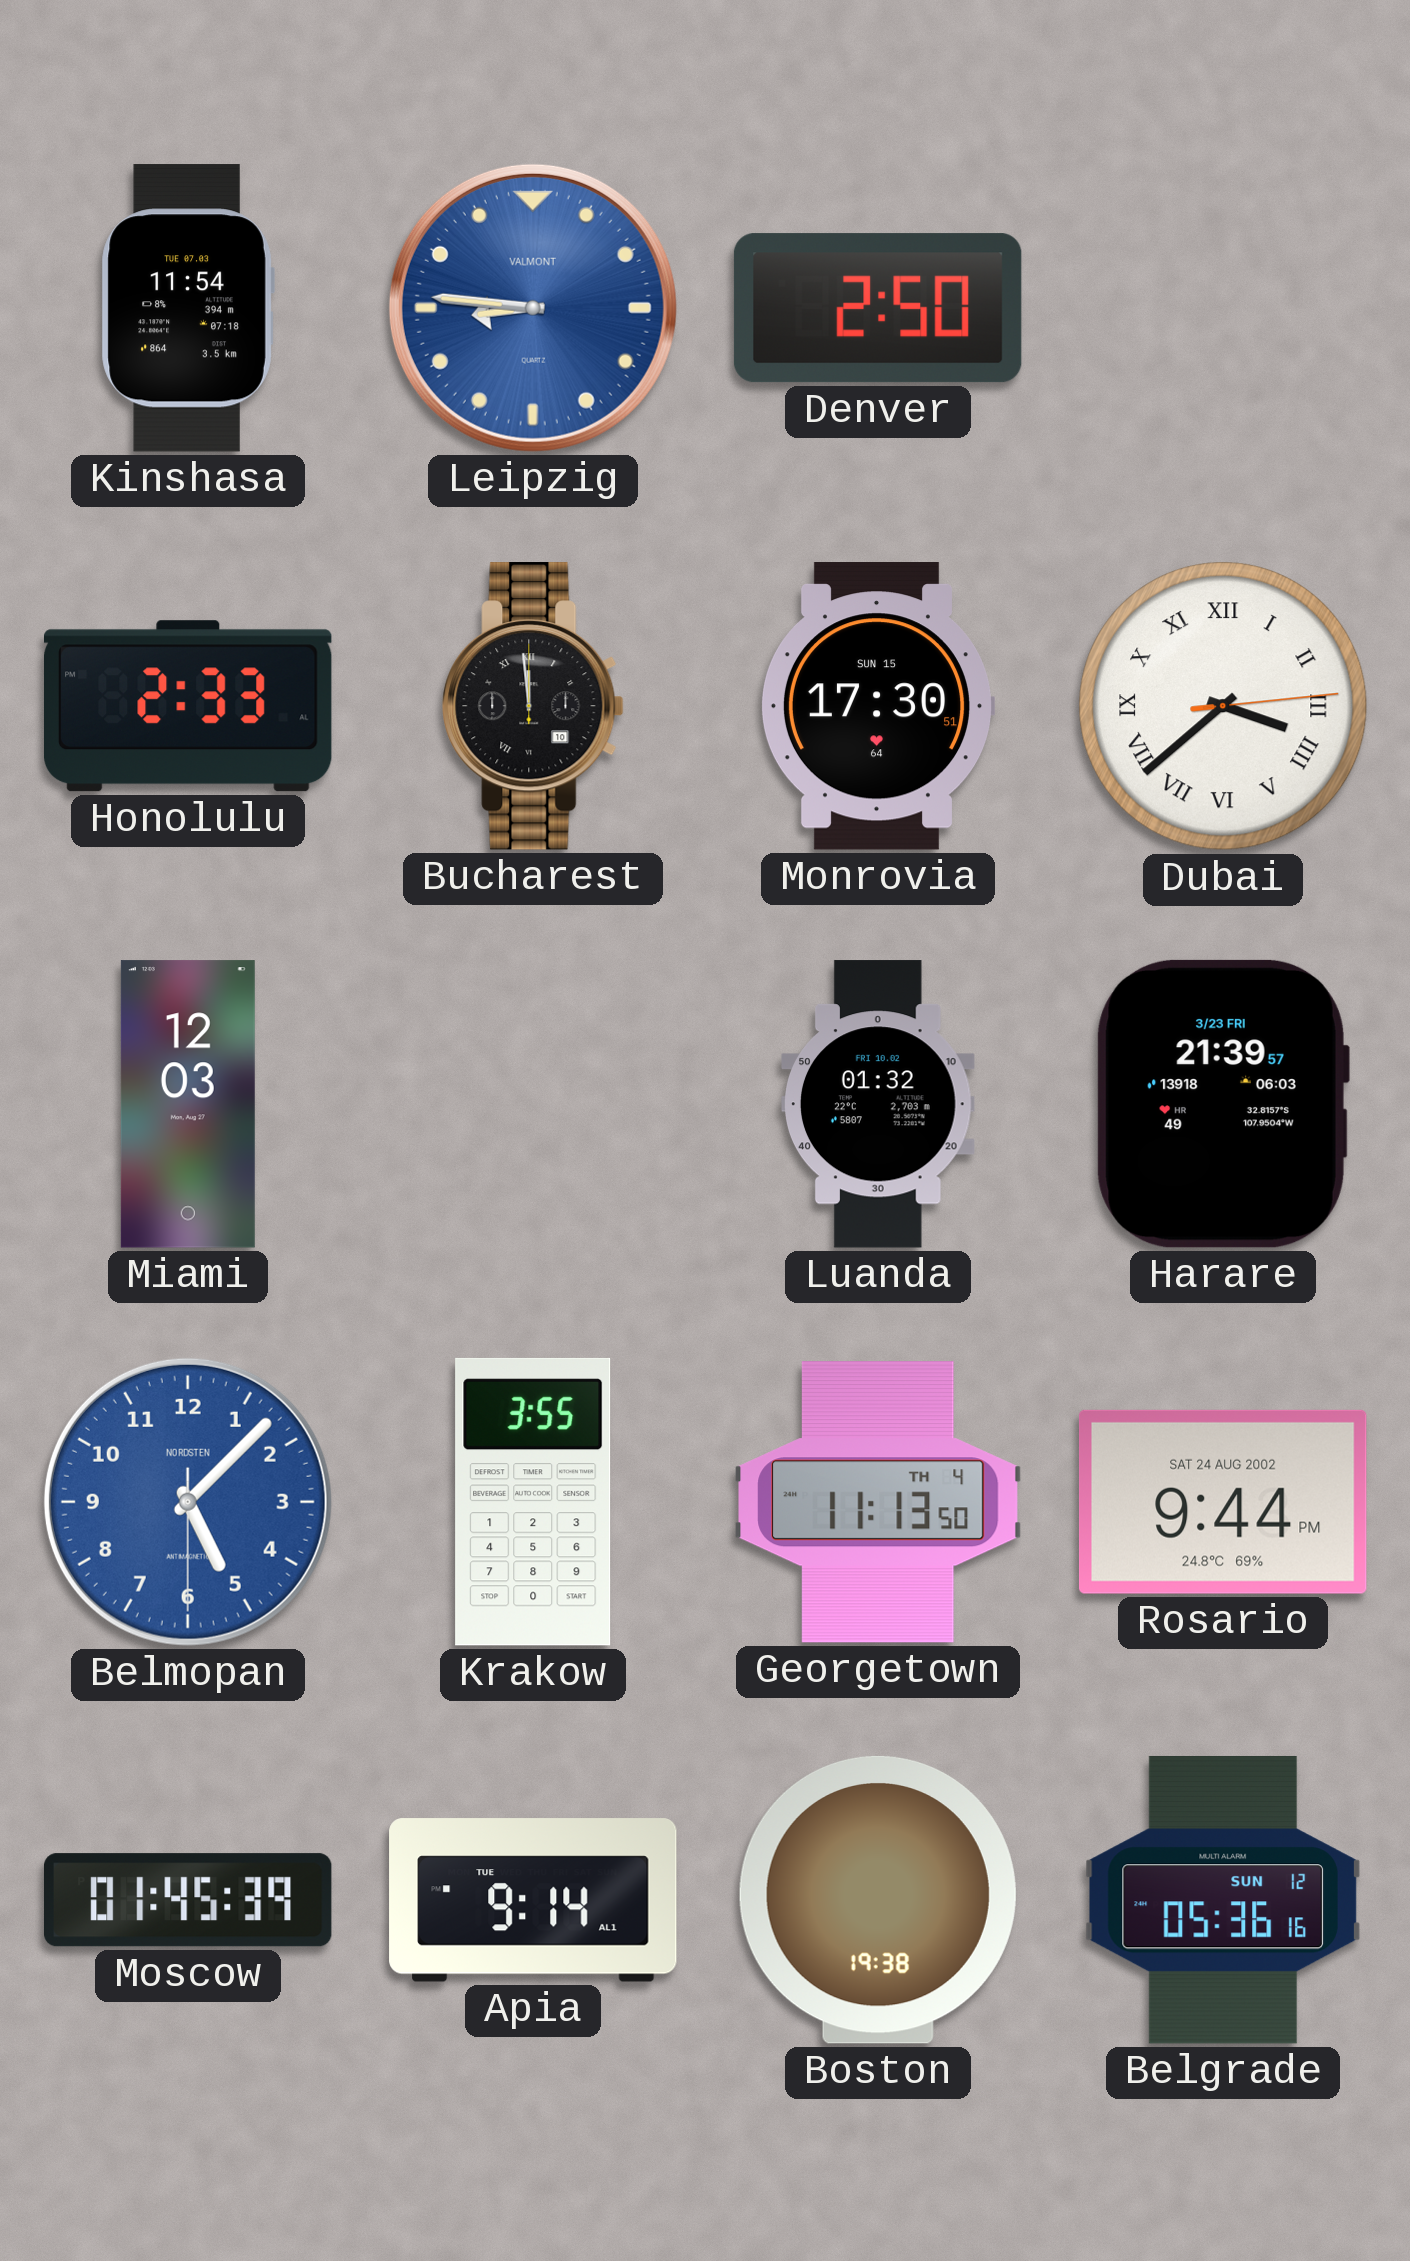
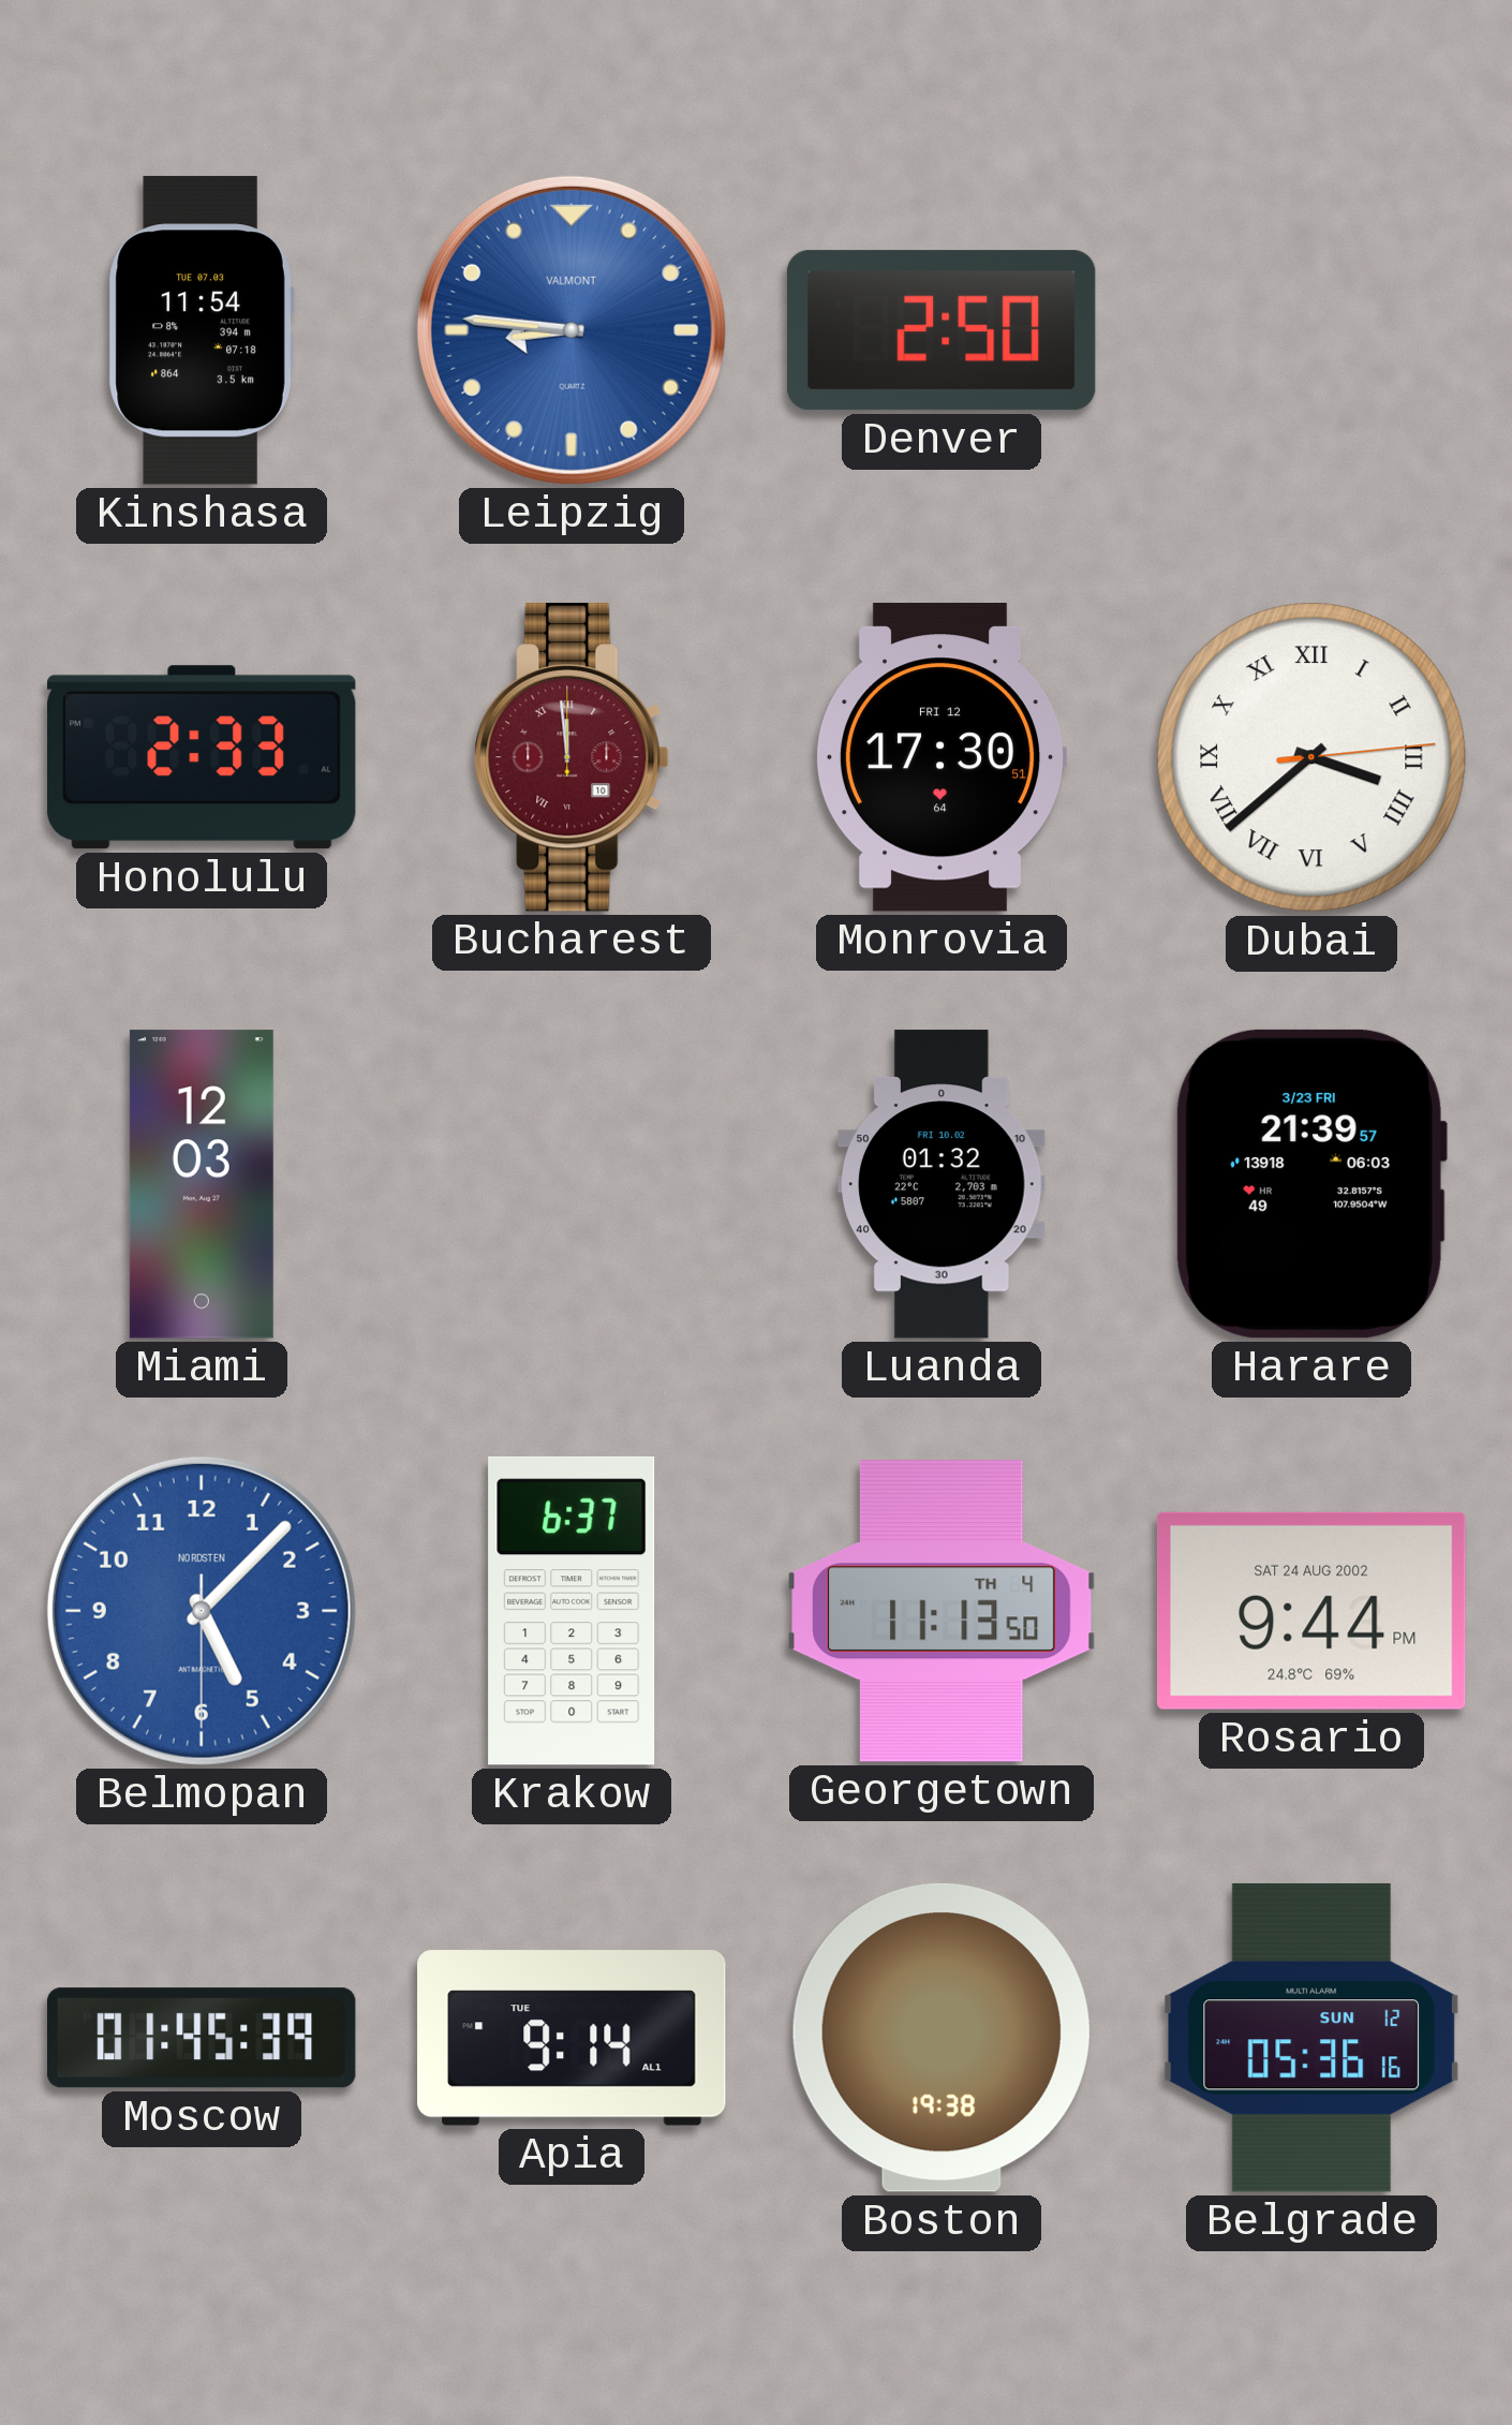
Bucharest dial: black -> burgundy (572, 757)
Monrovia date: SUN 15 -> FRI 12 (940, 757)
Krakow: 3:55 -> 6:37 (572, 1611)
